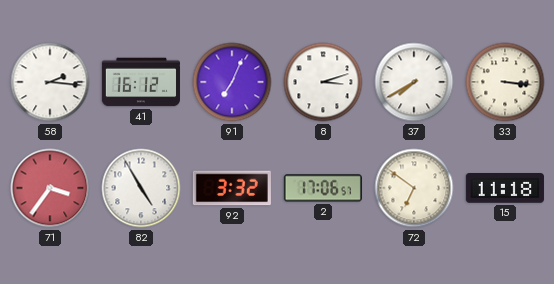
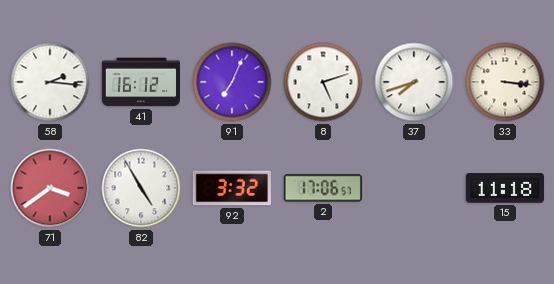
8: 3:12 -> 5:12 (323, 82)
37: 7:40 -> 7:42 (414, 82)
71: 3:36 -> 3:39 (50, 188)
72: 6:51 -> none (414, 188)
